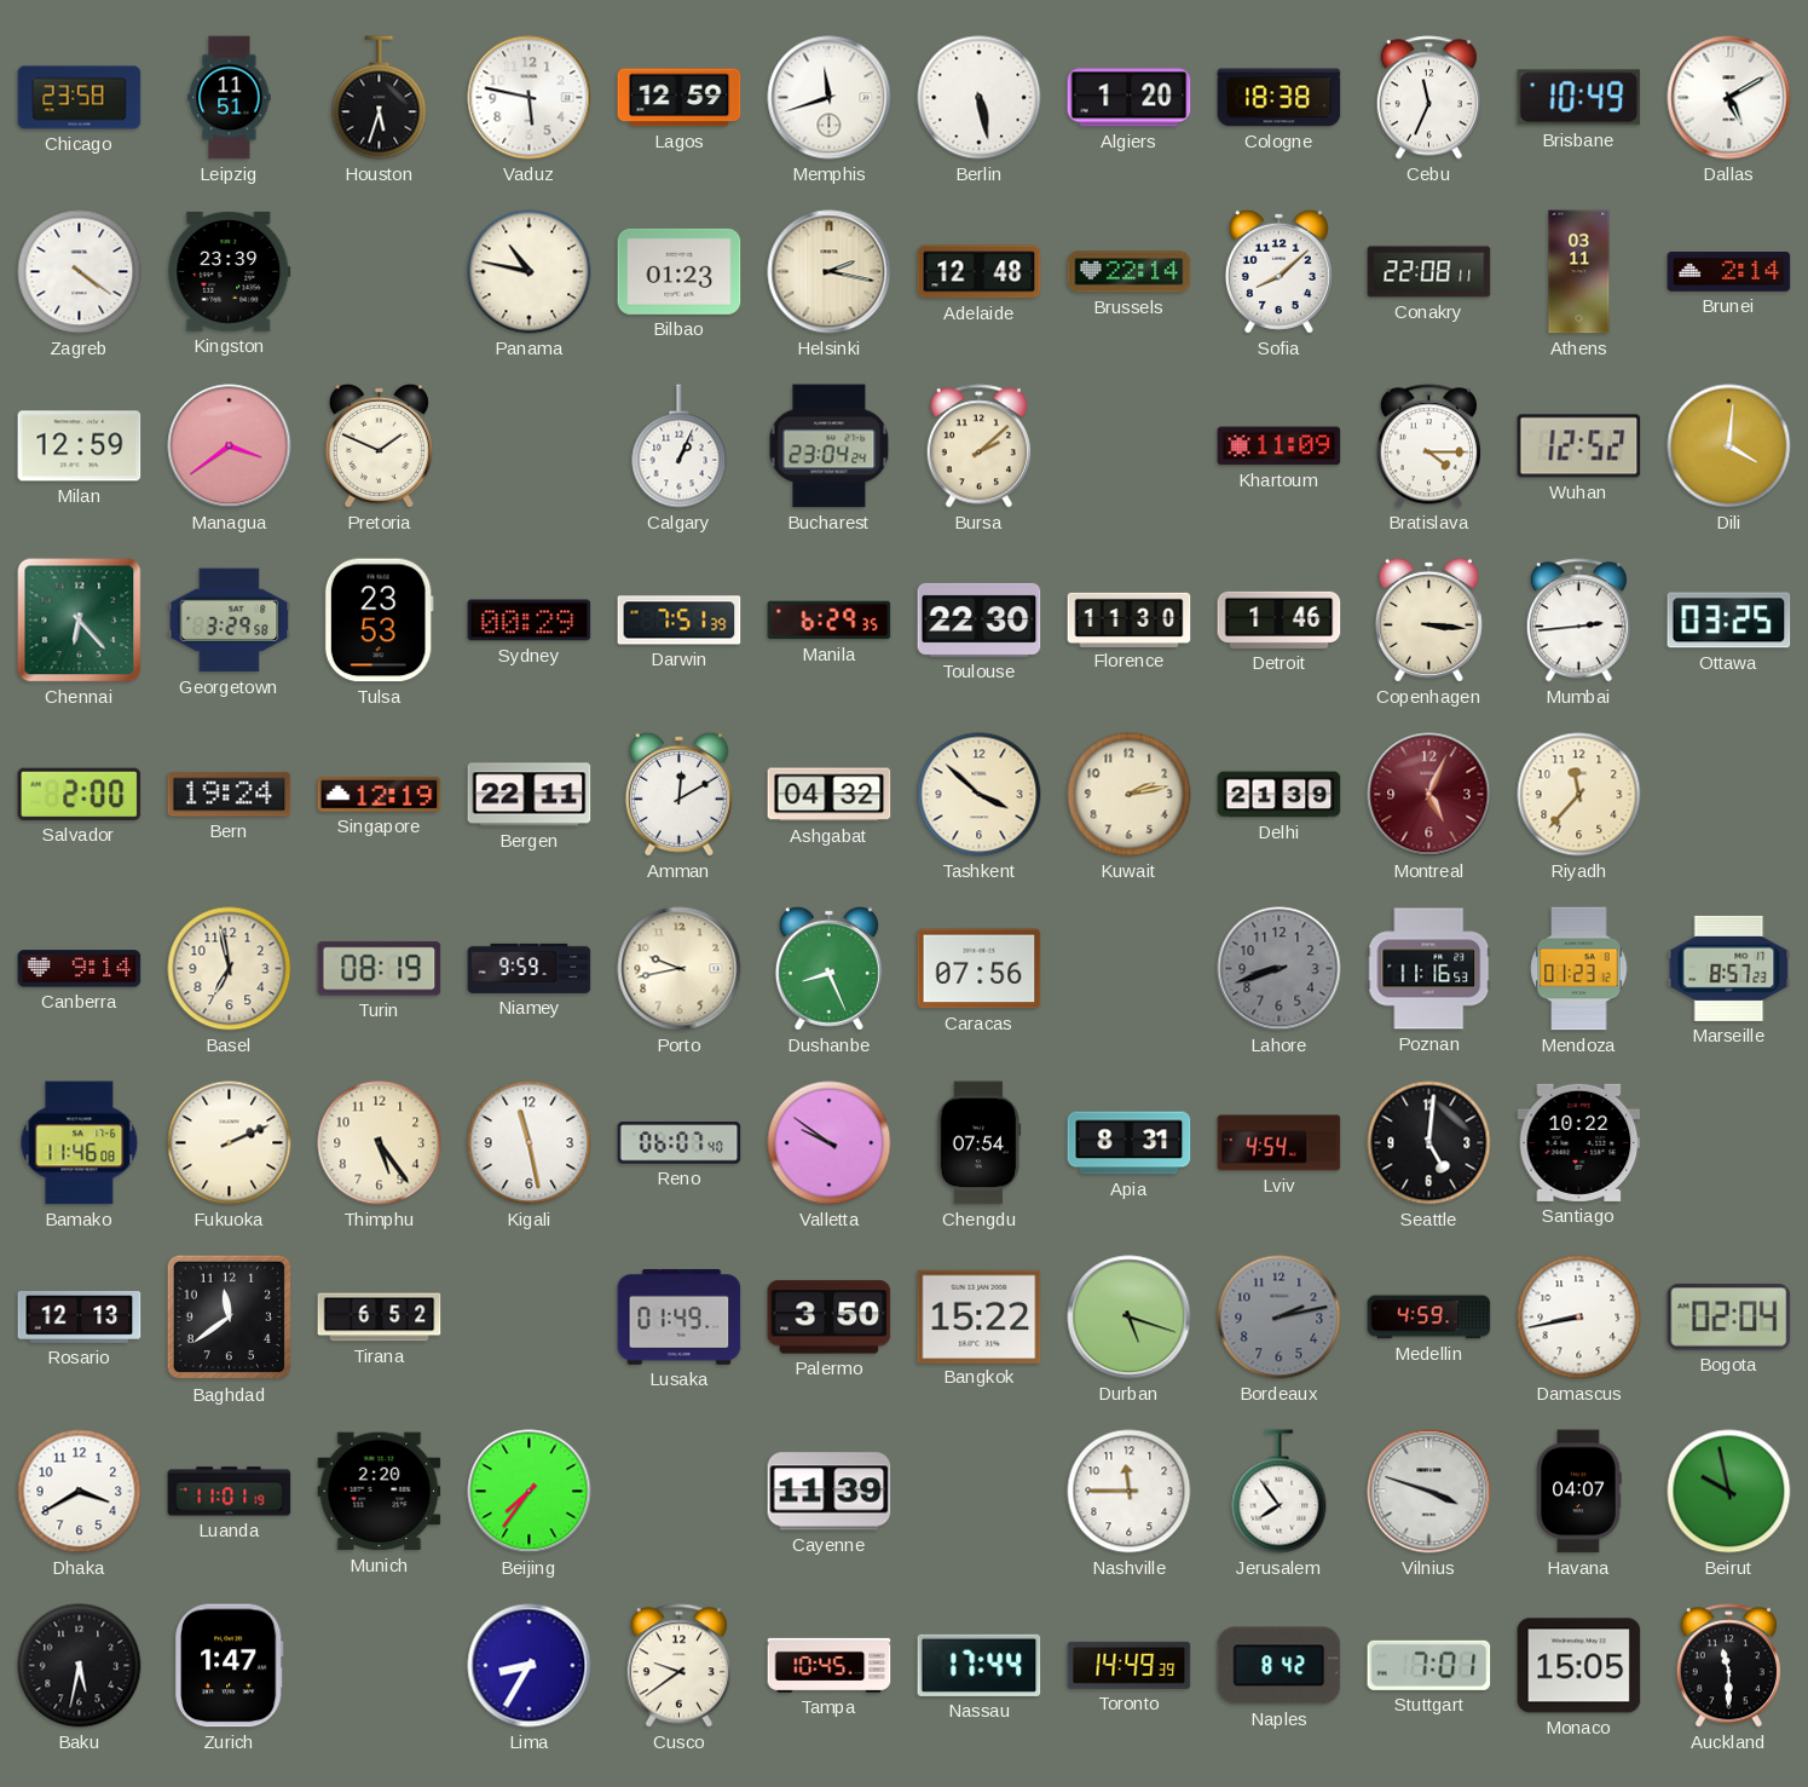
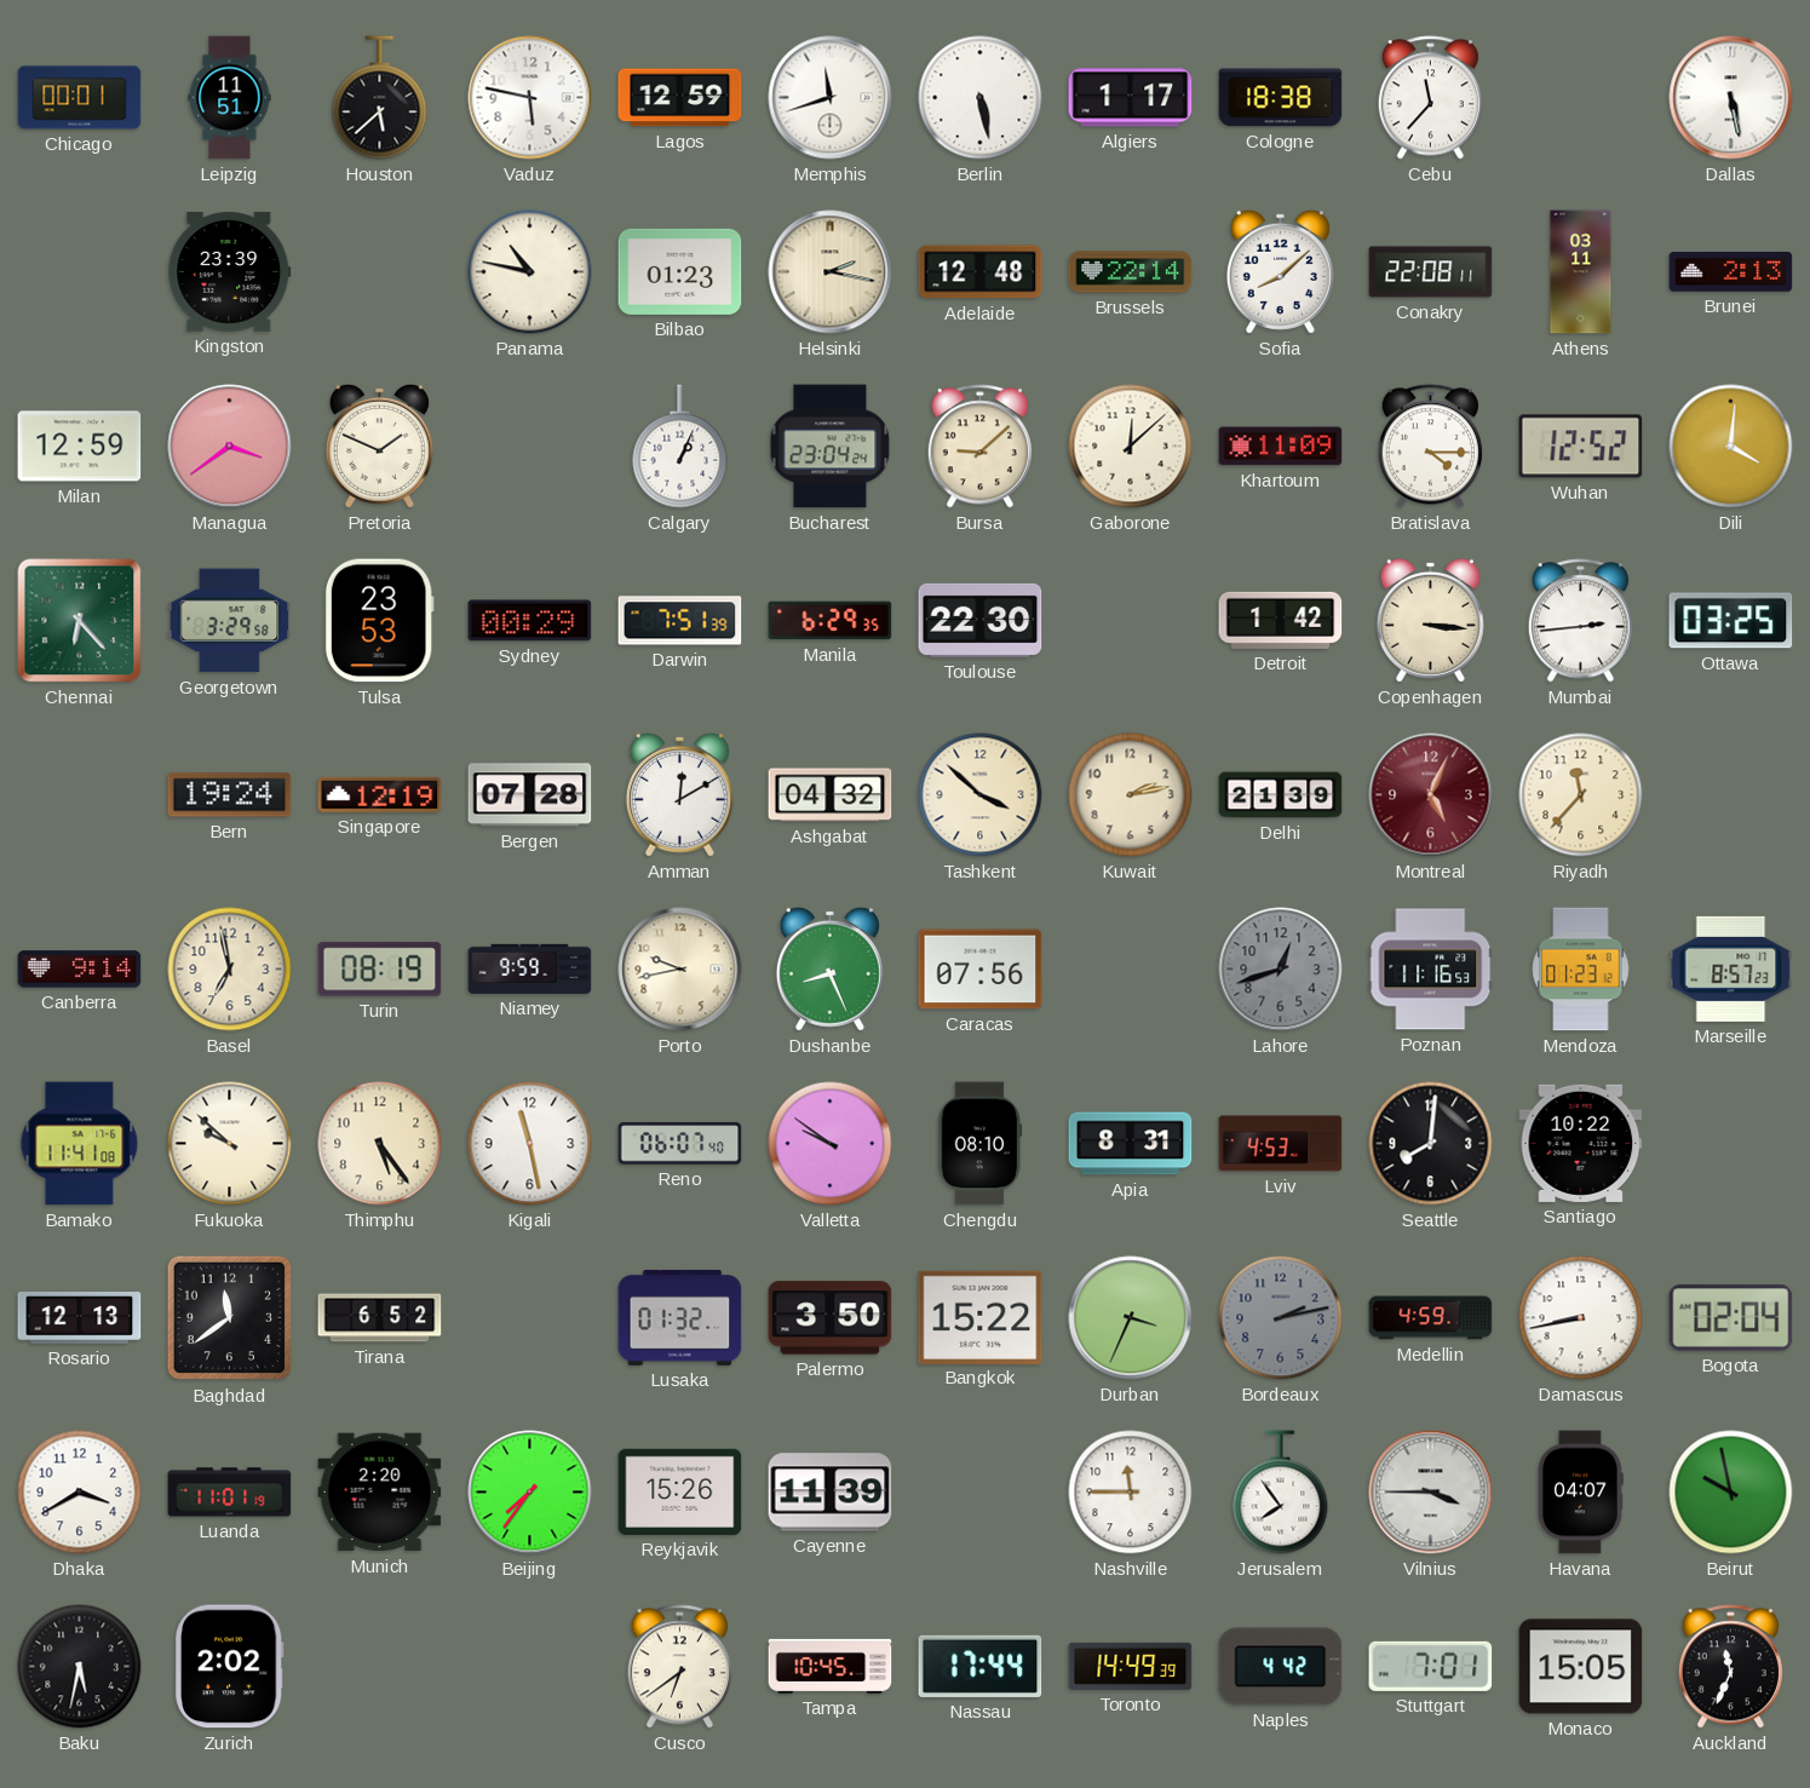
Chicago: 23:58 -> 00:01 (80, 98)
Houston: 5:33 -> 5:38 (380, 98)
Algiers: 1:20 -> 1:17 (1131, 98)
Cebu: 11:34 -> 11:37 (1430, 98)
Brisbane: 10:49 -> none (1579, 98)
Dallas: 5:10 -> 5:28 (1731, 98)
Zagreb: 4:21 -> none (80, 272)
Brunei: 2:14 -> 2:13 (1731, 272)
Bursa: 2:08 -> 9:08 (979, 447)
Gaborone: none -> 12:08 (1131, 447)
Florence: 11:30 -> none (1130, 619)
Detroit: 1:46 -> 1:42 (1281, 620)
Salvador: 2:00 -> none (80, 794)
Bergen: 22:11 -> 07:28 (530, 795)
Lahore: 8:42 -> 12:42 (1281, 970)
Bamako: 11:46 -> 11:41 (80, 1144)
Fukuoka: 2:11 -> 9:52 (230, 1144)
Chengdu: 07:54 -> 08:10 (981, 1144)
Lviv: 4:54 -> 4:53 (1281, 1144)
Seattle: 5:01 -> 8:01 (1431, 1144)
Lusaka: 01:49 -> 01:32 (680, 1317)
Durban: 5:18 -> 3:34 (1131, 1318)
Reykjavik: none -> 15:26 (680, 1491)
Vilnius: 3:48 -> 3:45 (1431, 1493)
Zurich: 1:47 -> 2:02 (229, 1667)
Lima: 8:35 -> none (530, 1666)
Cusco: 9:39 -> 6:39 (679, 1667)
Naples: 8:42 -> 4:42 (1281, 1667)
Auckland: 11:30 -> 11:34 (1730, 1667)
